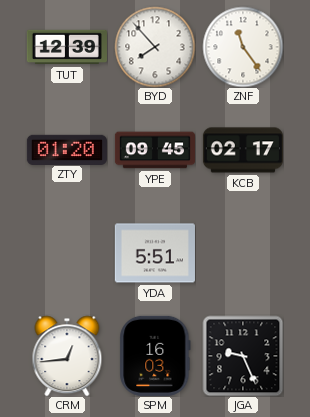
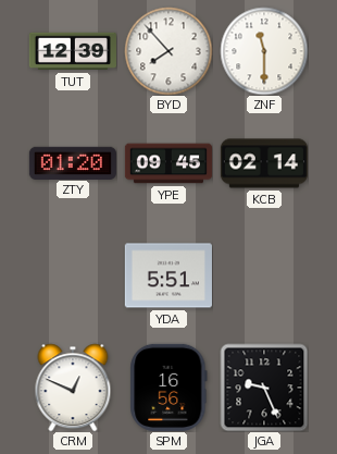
ZNF: 11:24 -> 11:30 (264, 51)
KCB: 02:17 -> 02:14 (264, 163)
CRM: 12:44 -> 12:49 (73, 388)
SPM: 16:03 -> 16:56 (168, 388)
